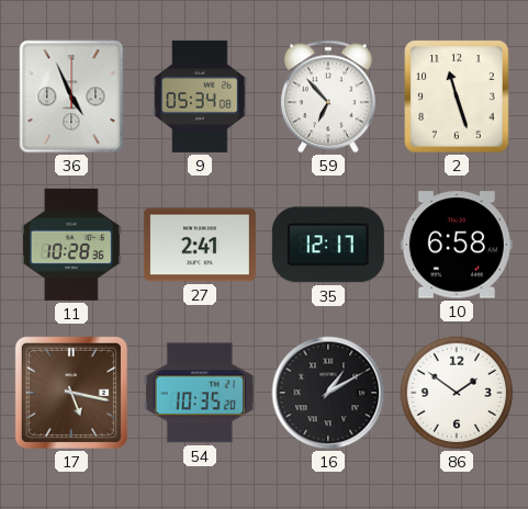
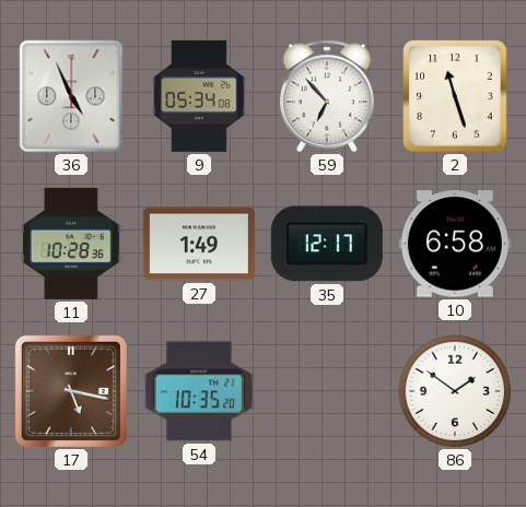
27: 2:41 -> 1:49 (199, 244)
16: 1:10 -> none (328, 393)
